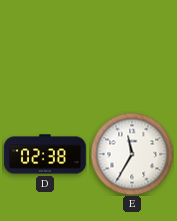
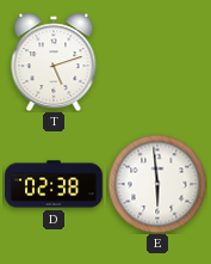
T: none -> 5:12 (54, 62)
E: 11:35 -> 5:59 (157, 184)
